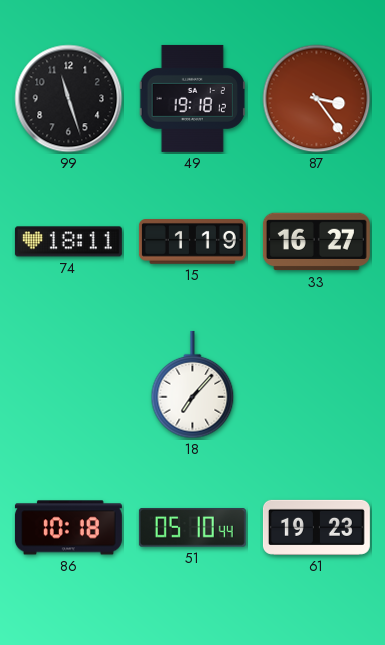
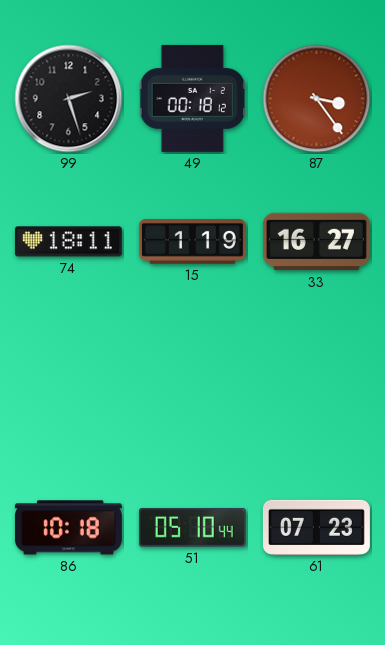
99: 11:27 -> 2:27 (69, 99)
49: 19:18 -> 00:18 (192, 98)
18: 7:07 -> none (193, 385)
61: 19:23 -> 07:23 (316, 527)
